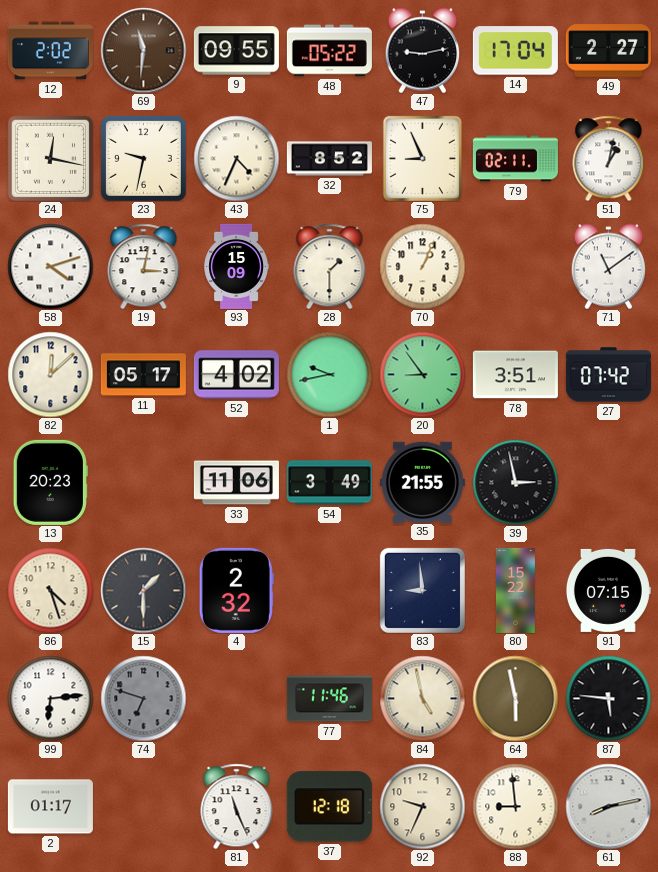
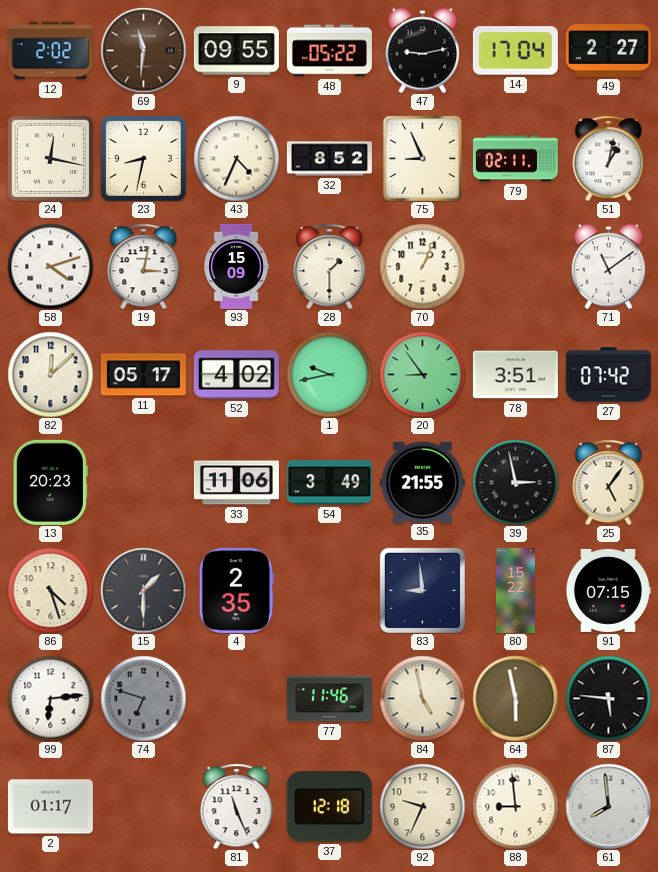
23: 9:32 -> 8:32 (143, 158)
25: none -> 5:06 (609, 482)
4: 2:32 -> 2:35 (236, 590)
61: 8:13 -> 7:59 (608, 806)
